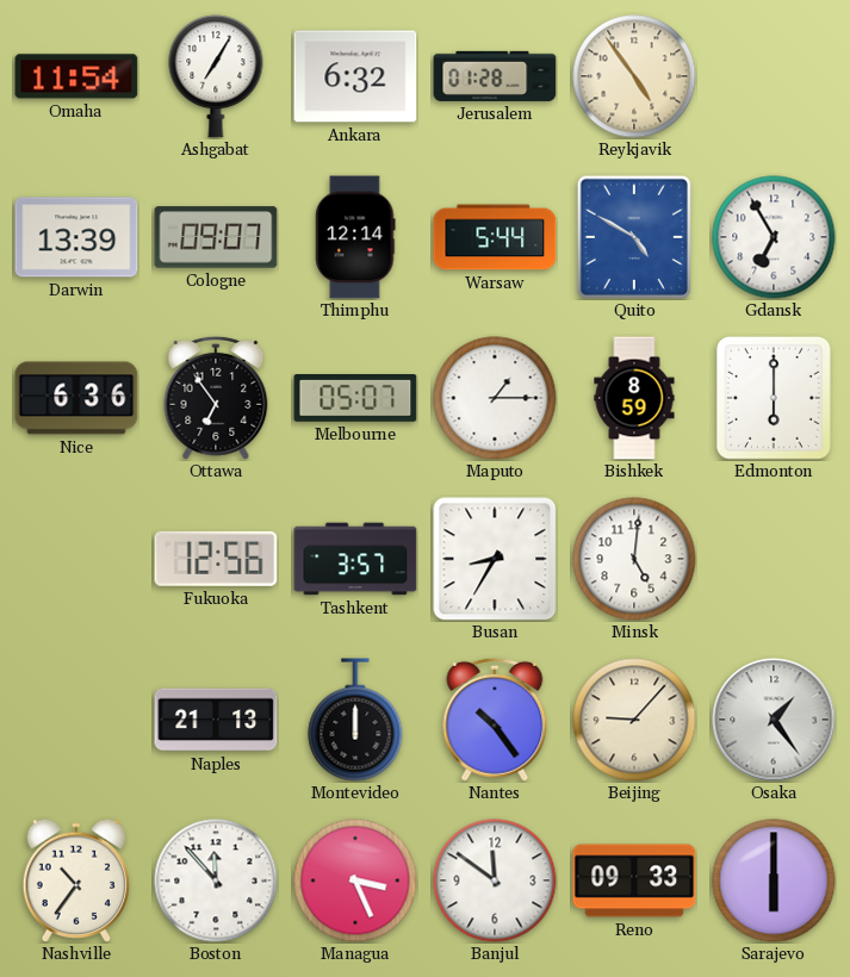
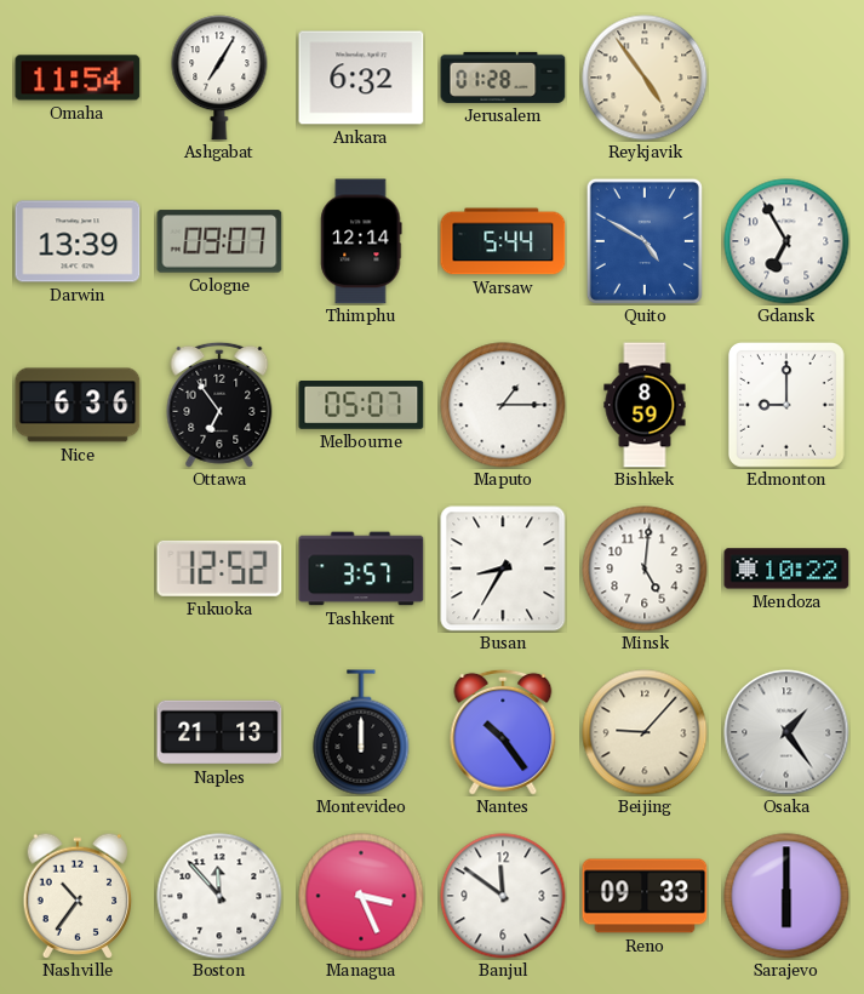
Edmonton: 6:00 -> 9:00 (786, 405)
Fukuoka: 12:56 -> 12:52 (219, 569)
Mendoza: none -> 10:22 (786, 569)
